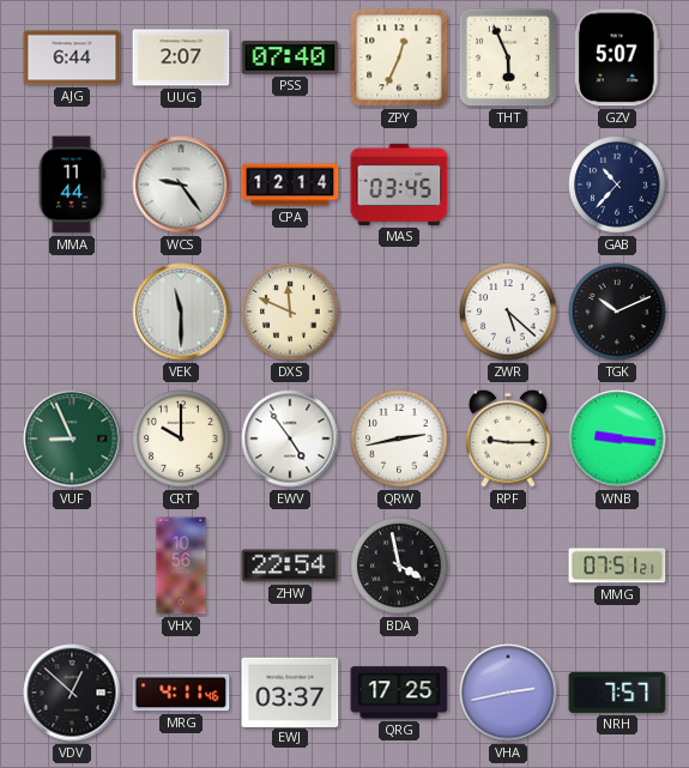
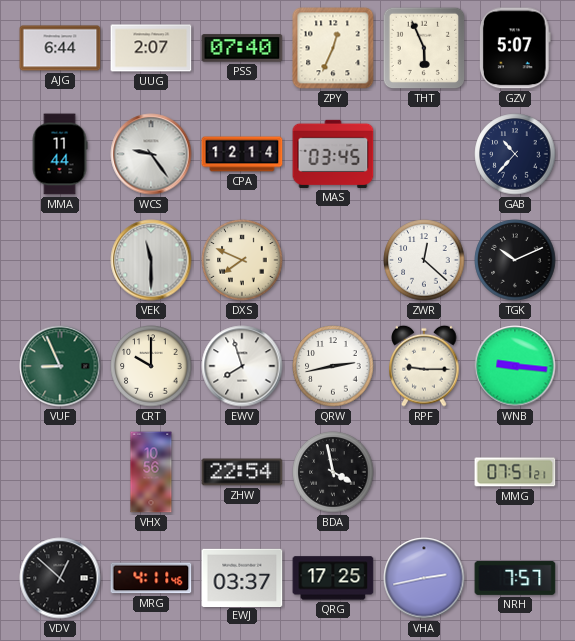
DXS: 11:49 -> 7:49 (242, 260)
ZWR: 5:22 -> 12:22 (424, 260)
EWV: 4:54 -> 7:57 (242, 366)
